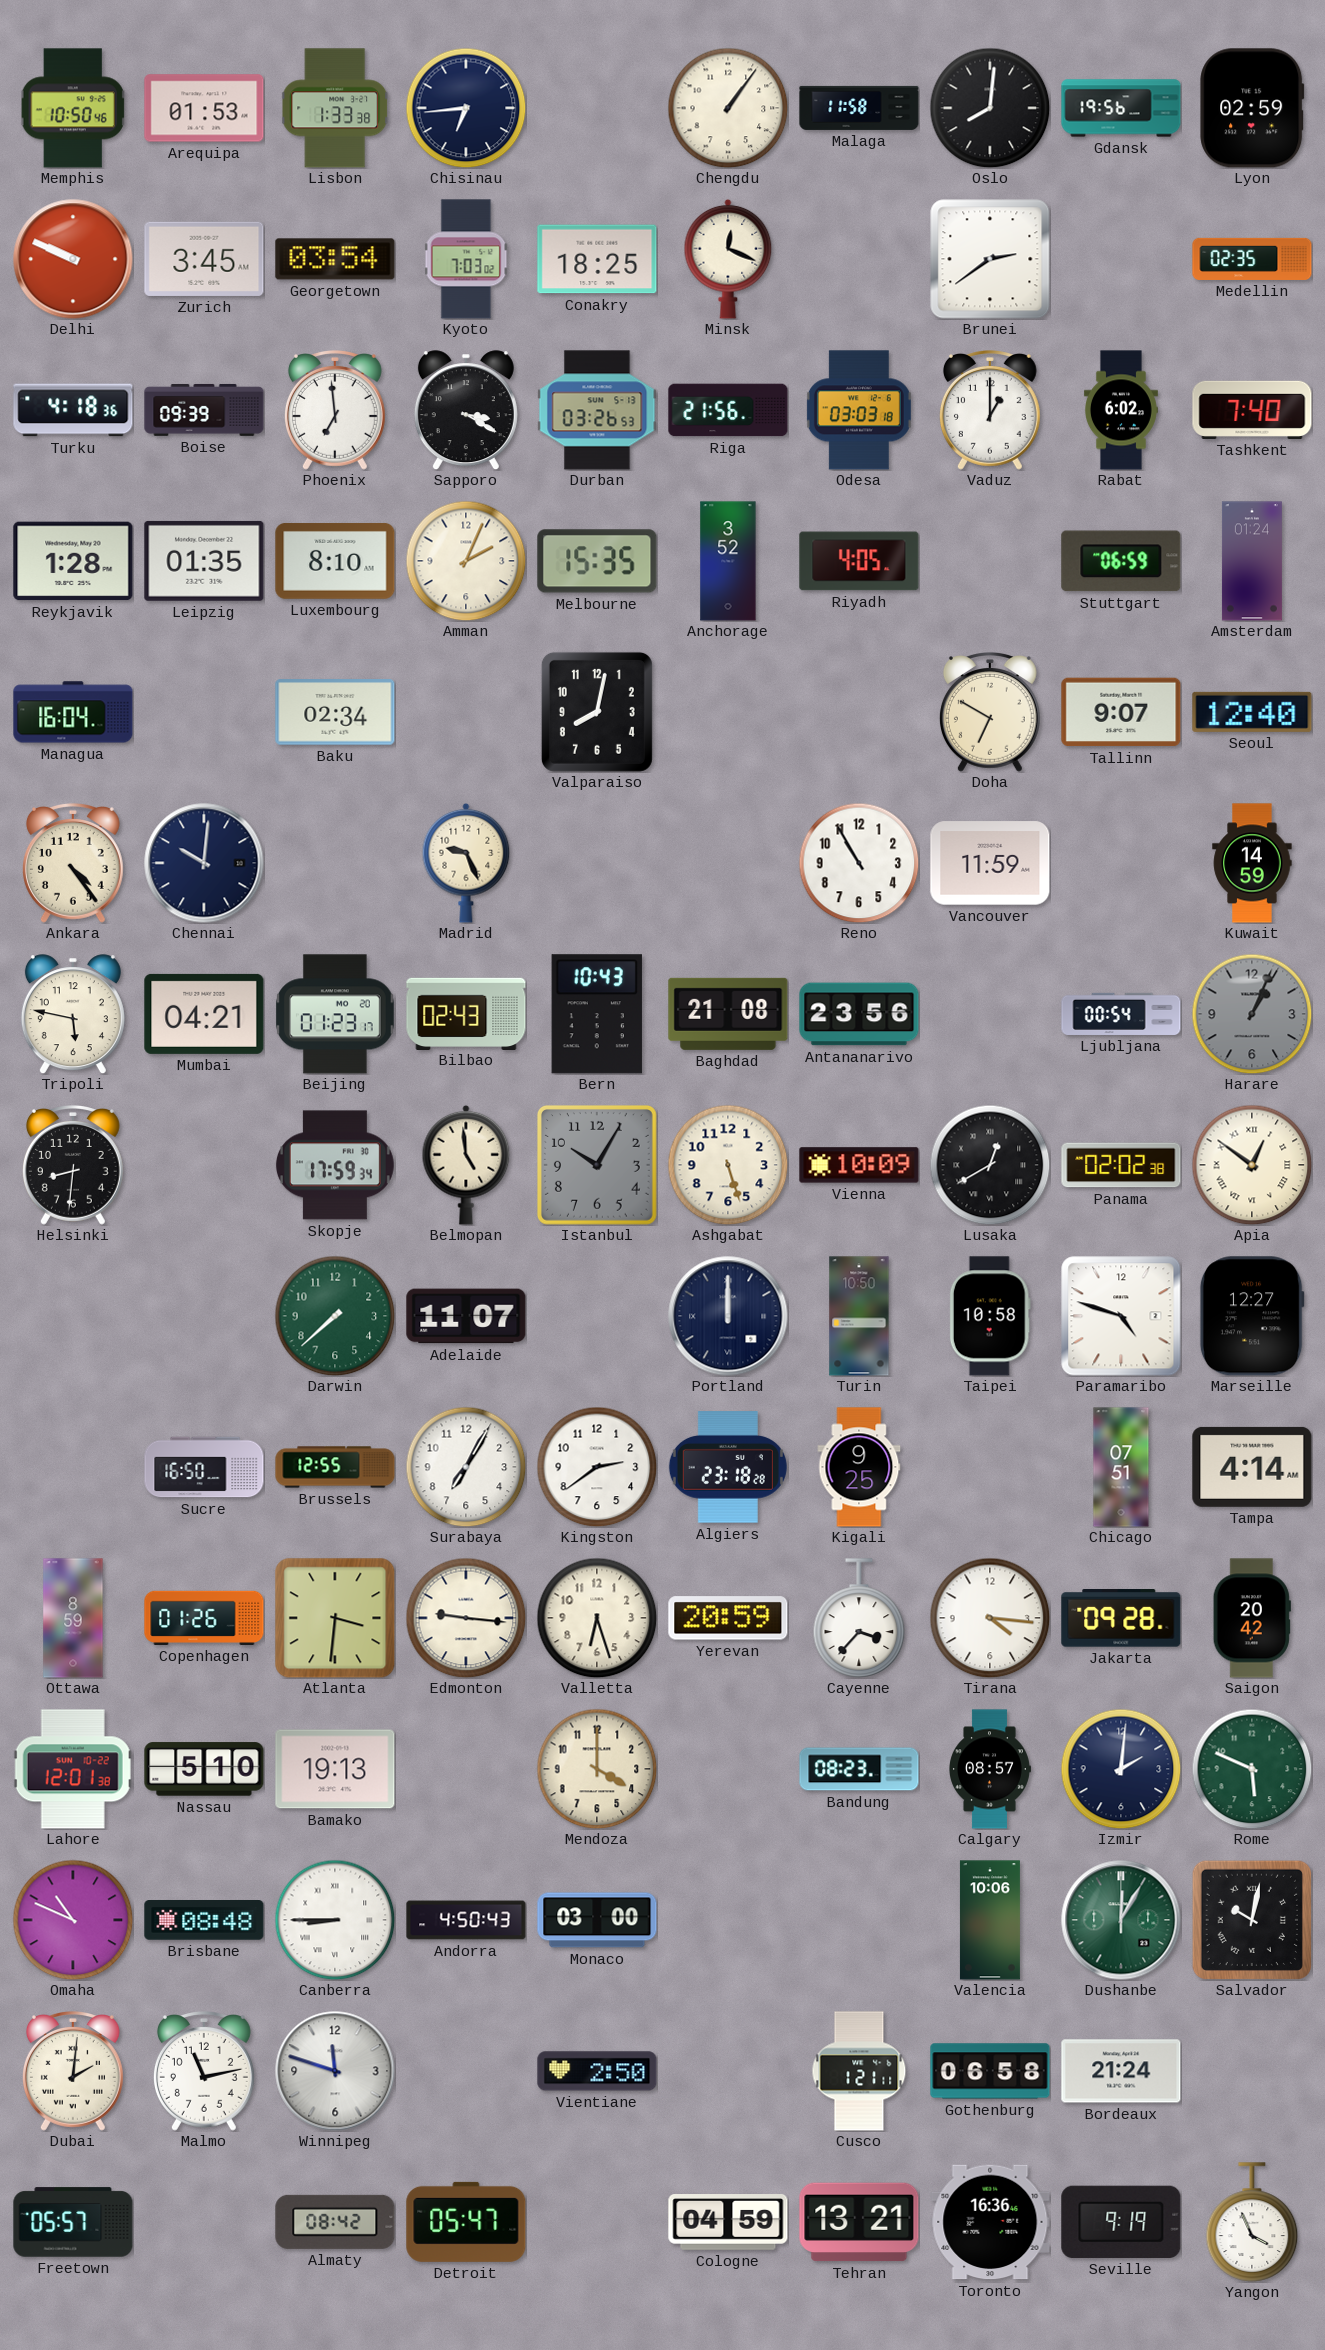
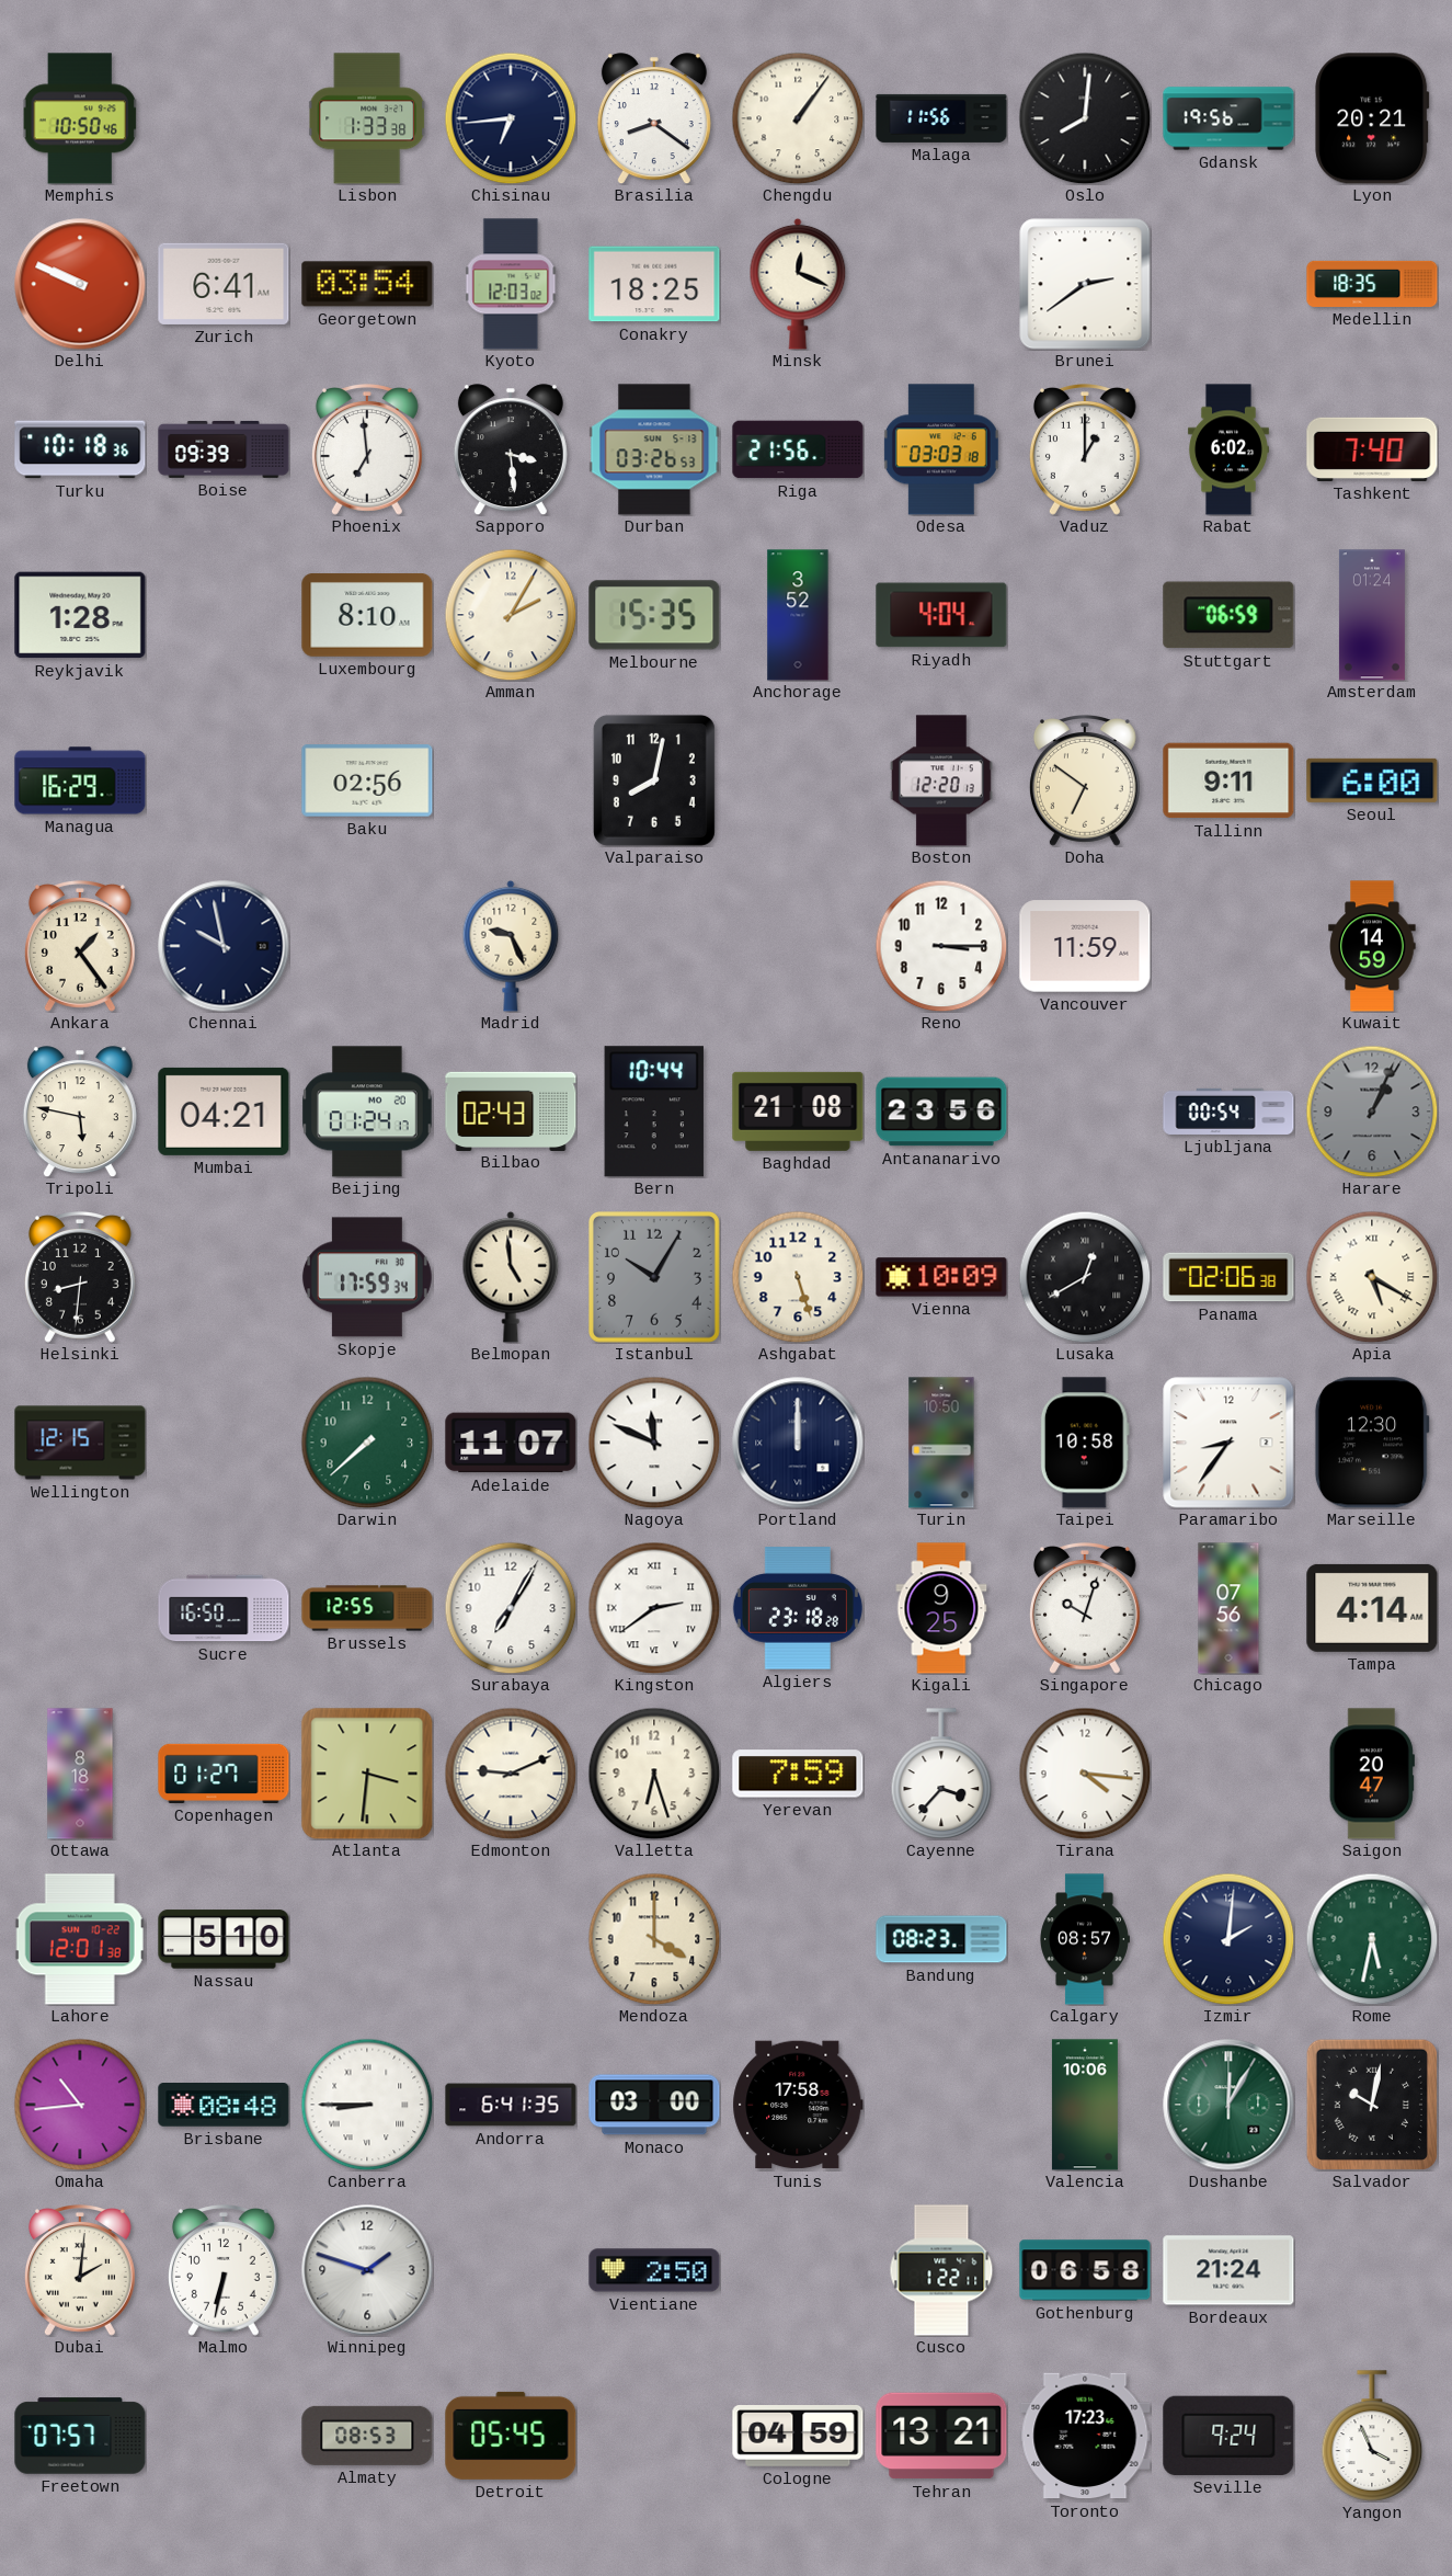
Arequipa: 01:53 -> none (204, 108)
Brasilia: none -> 8:21 (654, 118)
Malaga: 11:58 -> 11:56 (941, 118)
Lyon: 02:59 -> 20:21 (1372, 118)
Zurich: 3:45 -> 6:41 (224, 284)
Kyoto: 7:03 -> 12:03 (511, 284)
Medellin: 02:35 -> 18:35 (1372, 284)
Turku: 4:18 -> 10:18 (80, 449)
Sapporo: 3:20 -> 3:29 (511, 449)
Leipzig: 01:35 -> none (204, 561)
Amman: 2:04 -> 2:05 (511, 615)
Riyadh: 4:05 -> 4:04 (941, 615)
Managua: 16:04 -> 16:29 (80, 780)
Baku: 02:34 -> 02:56 (367, 780)
Boston: none -> 12:20 (941, 780)
Doha: 6:50 -> 6:51 (1085, 782)
Tallinn: 9:07 -> 9:11 (1228, 780)
Seoul: 12:40 -> 6:00 (1372, 780)
Ankara: 4:24 -> 1:24 (80, 947)
Chennai: 10:01 -> 9:58 (224, 946)
Reno: 10:55 -> 3:15 (941, 946)
Beijing: 01:23 -> 01:24 (368, 1112)
Bern: 10:43 -> 10:44 (654, 1112)
Panama: 02:02 -> 02:06 (1228, 1277)
Apia: 12:51 -> 5:20 (1372, 1277)
Wellington: none -> 12:15 (80, 1443)
Nagoya: none -> 11:49 (654, 1443)
Paramaribo: 4:48 -> 8:36 (1228, 1443)
Marseille: 12:27 -> 12:30 (1372, 1443)
Kingston numerals: Arabic -> Roman (654, 1608)
Singapore: none -> 10:03 (1085, 1609)
Chicago: 07:51 -> 07:56 (1228, 1608)
Ottawa: 8:59 -> 8:18 (80, 1774)
Copenhagen: 01:26 -> 01:27 (224, 1774)
Edmonton: 9:16 -> 9:11 (511, 1774)
Yerevan: 20:59 -> 7:59 (798, 1774)
Jakarta: 09:28 -> none (1121, 1618)
Saigon: 20:42 -> 20:47 (1372, 1774)
Bamako: 19:13 -> none (335, 1769)
Rome: 5:49 -> 5:32 (1372, 1939)
Omaha: 10:49 -> 10:44 (80, 2105)
Andorra: 4:50 -> 6:41 (511, 2105)
Tunis: none -> 17:58 (798, 2105)
Malmo: 11:13 -> 6:32 (224, 2271)
Winnipeg: 11:48 -> 1:48 (367, 2270)
Cusco: 1:21 -> 1:22 (941, 2270)
Freetown: 05:57 -> 07:57 (80, 2436)
Almaty: 08:42 -> 08:53 (367, 2436)
Detroit: 05:47 -> 05:45 (511, 2436)
Toronto: 16:36 -> 17:23 (1085, 2436)
Seville: 9:19 -> 9:24 (1228, 2436)
